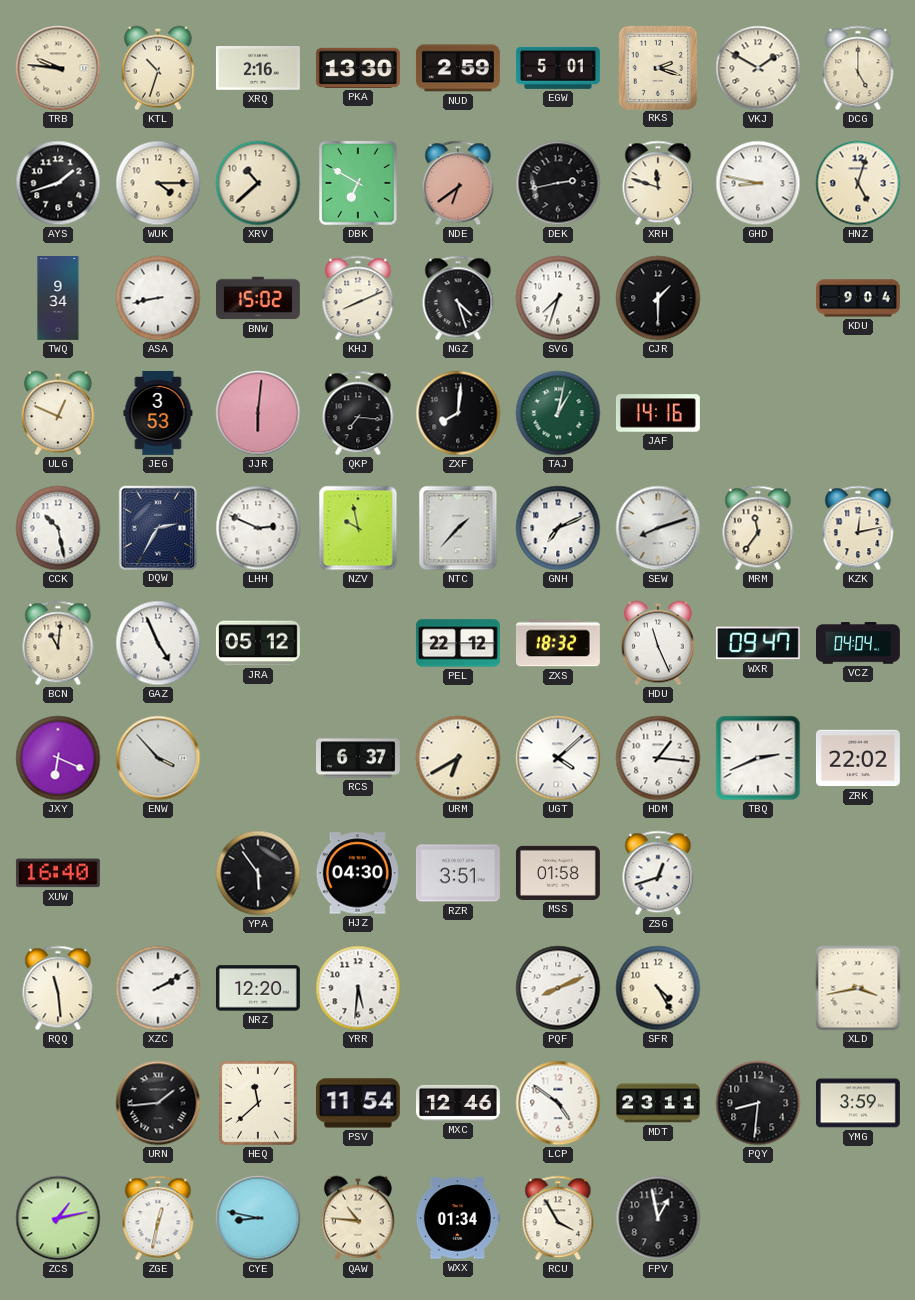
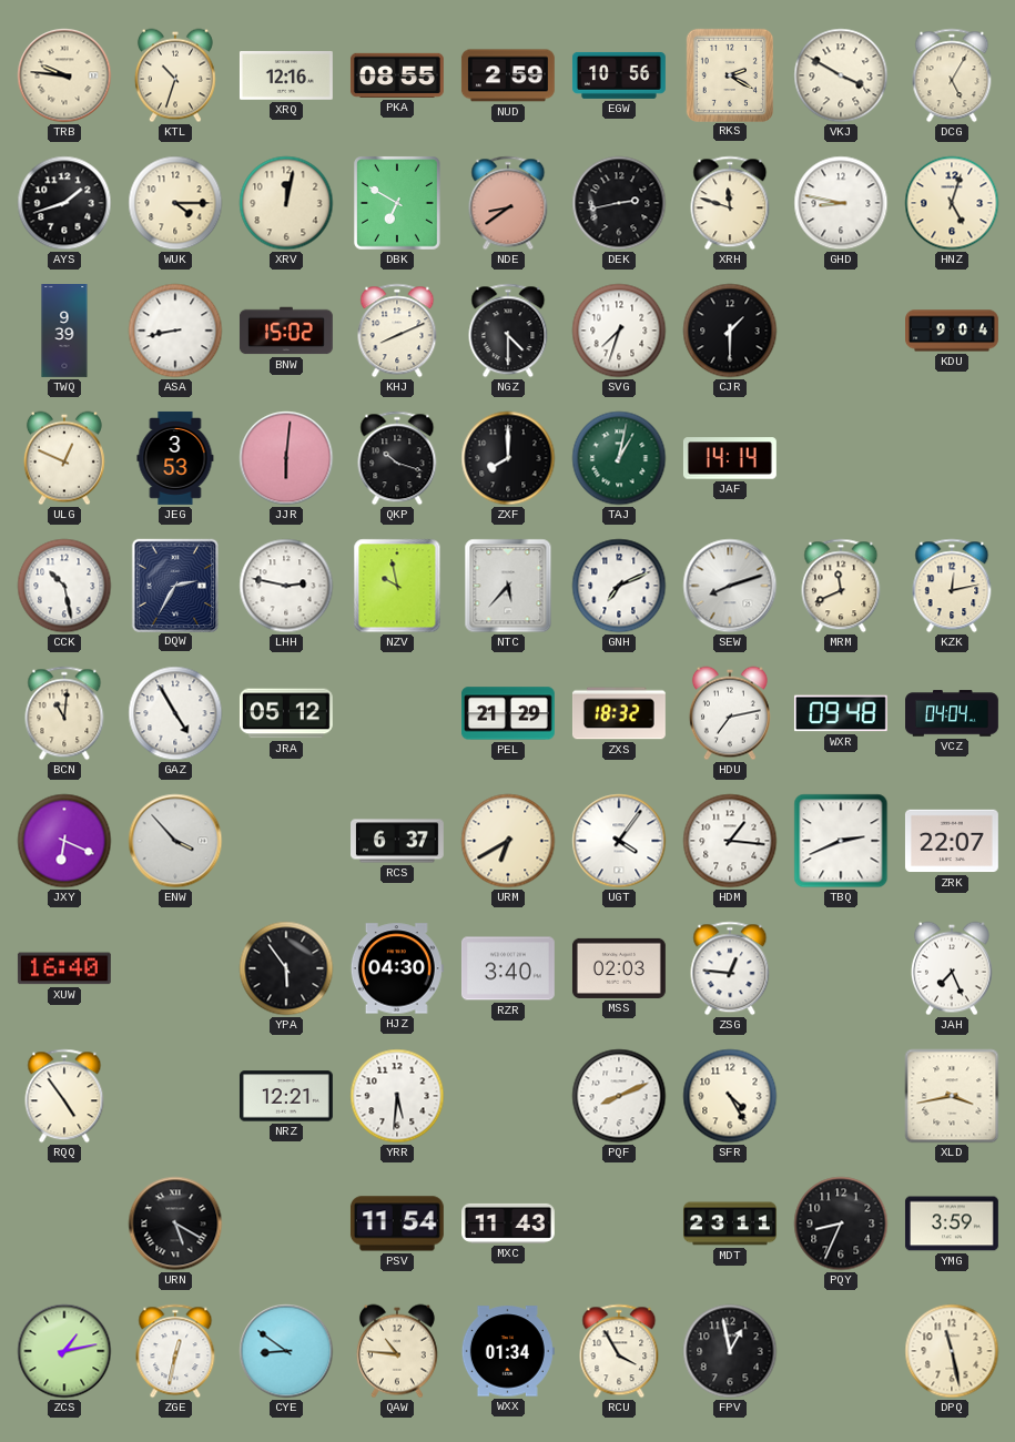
XRQ: 2:16 -> 12:16 (286, 75)
PKA: 13:30 -> 08:55 (397, 75)
EGW: 5:01 -> 10:56 (619, 75)
RKS: 2:18 -> 2:20 (729, 74)
VKJ: 1:50 -> 3:50 (841, 75)
DCG: 5:00 -> 5:05 (952, 75)
XRV: 10:38 -> 12:02 (286, 203)
NDE: 6:39 -> 8:39 (508, 203)
TWQ: 9:34 -> 9:39 (64, 332)
NGZ: 4:27 -> 4:30 (508, 331)
QKP: 7:16 -> 10:18 (397, 458)
ZXF: 8:01 -> 8:00 (508, 458)
JAF: 14:16 -> 14:14 (730, 458)
LHH: 2:49 -> 2:47 (286, 586)
NTC: 1:37 -> 5:37 (508, 586)
MRM: 11:36 -> 11:41 (841, 586)
GAZ: 4:56 -> 4:55 (175, 713)
PEL: 22:12 -> 21:29 (508, 713)
HDU: 11:26 -> 7:13 (730, 713)
WXR: 09:47 -> 09:48 (841, 713)
UGT: 4:08 -> 4:06 (619, 841)
ZRK: 22:02 -> 22:07 (952, 841)
RZR: 3:51 -> 3:40 (508, 968)
MSS: 01:58 -> 02:03 (619, 968)
ZSG: 12:42 -> 12:46 (730, 968)
JAH: none -> 7:26 (952, 968)
RQQ: 11:29 -> 4:54 (64, 1096)
XZC: 2:10 -> none (158, 988)
NRZ: 12:20 -> 12:21 (286, 1096)
URN: 1:44 -> 5:20 (175, 1223)
HEQ: 11:38 -> none (259, 1104)
MXC: 12:46 -> 11:43 (509, 1223)
LCP: 4:51 -> none (558, 1103)
PQY: 8:31 -> 8:34 (841, 1223)
CYE: 8:47 -> 8:51 (286, 1351)
DPQ: none -> 11:28 (952, 1351)
